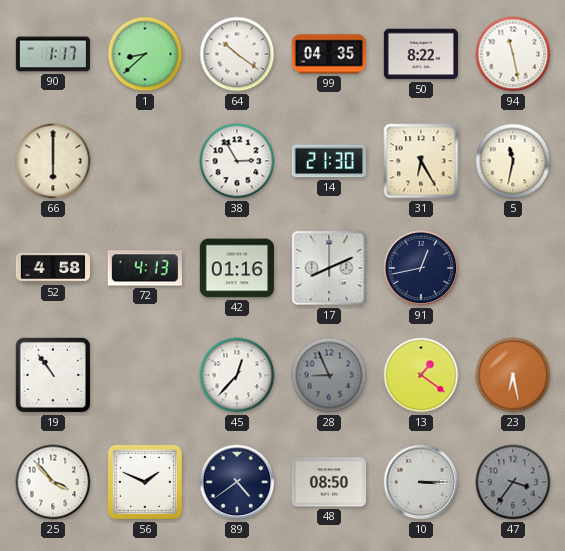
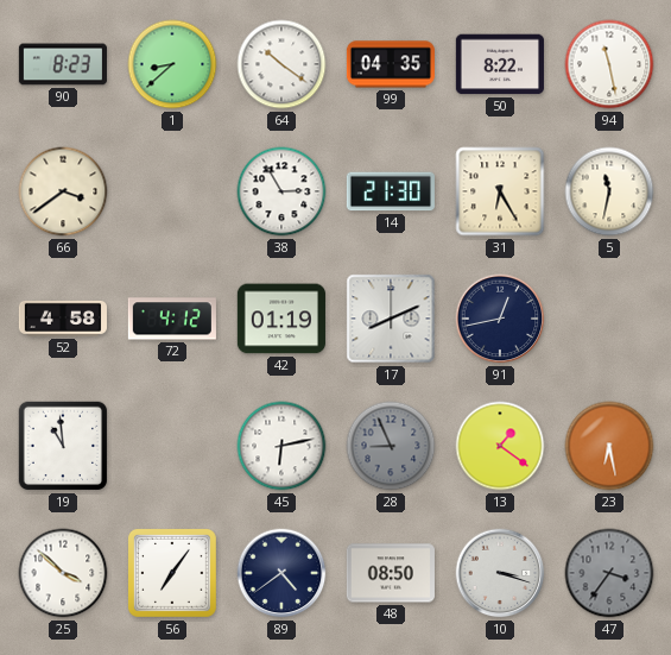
90: 1:17 -> 8:23 (63, 64)
66: 6:00 -> 3:39 (63, 191)
72: 4:13 -> 4:12 (172, 319)
42: 01:16 -> 01:19 (281, 319)
19: 10:54 -> 10:59 (63, 446)
45: 12:37 -> 6:13 (281, 446)
25: 3:53 -> 3:52 (63, 573)
56: 1:49 -> 7:06 (172, 573)
10: 3:15 -> 3:18 (500, 573)
